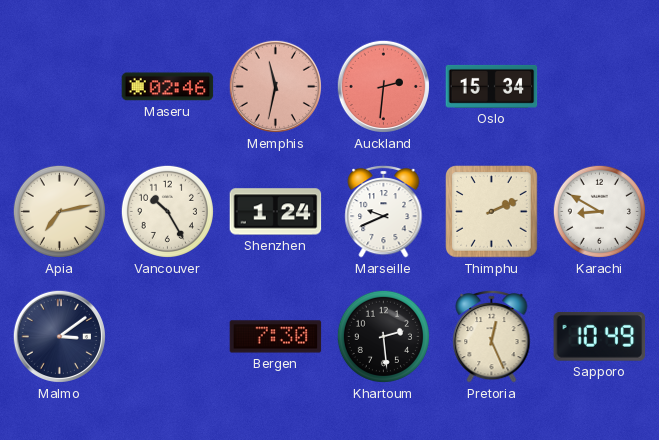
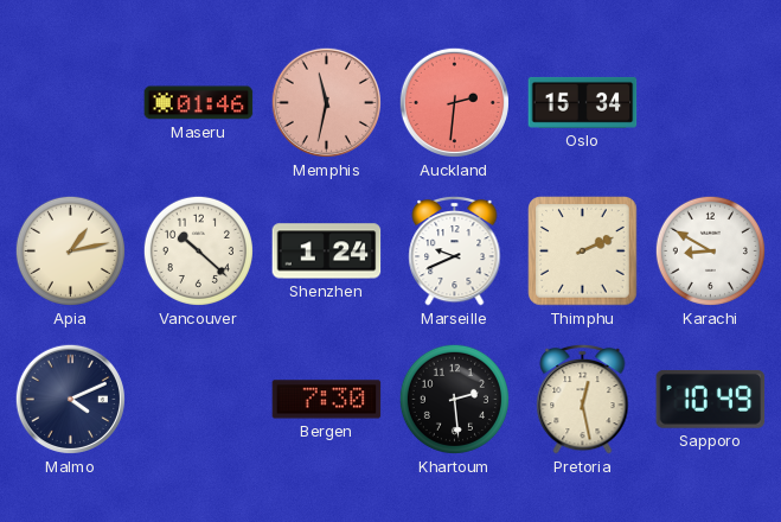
Maseru: 02:46 -> 01:46 (199, 103)
Apia: 7:13 -> 1:13 (70, 250)
Vancouver: 10:25 -> 10:22 (198, 250)
Malmo: 3:09 -> 4:11 (70, 399)
Pretoria: 12:26 -> 12:28 (583, 399)
